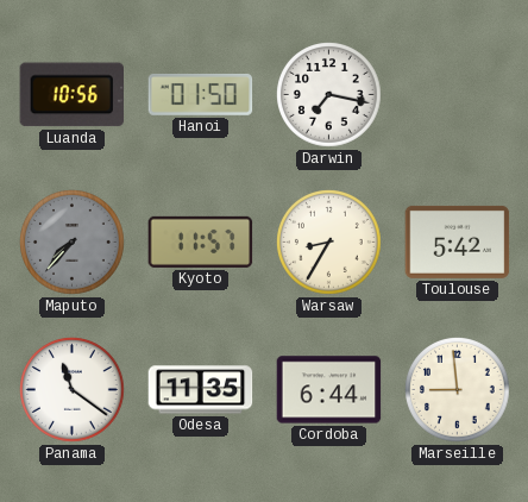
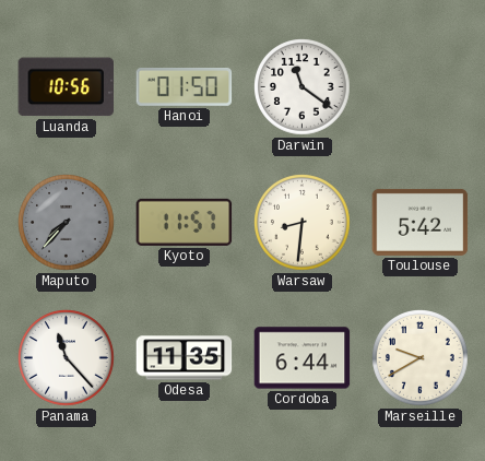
Darwin: 7:17 -> 11:21 (303, 87)
Warsaw: 8:35 -> 8:31 (303, 223)
Panama: 11:21 -> 11:23 (67, 358)
Marseille: 8:59 -> 9:40 (421, 358)
